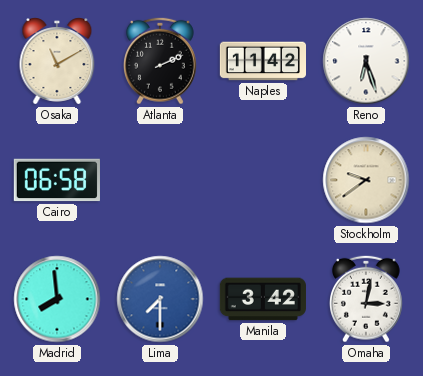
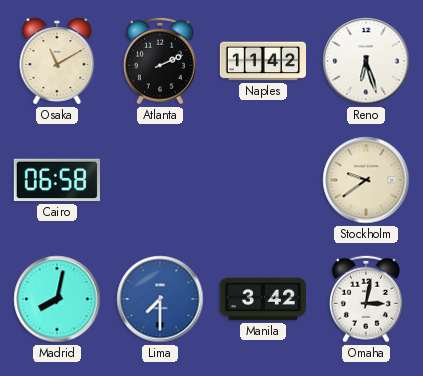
Madrid: 7:59 -> 8:02 (57, 299)
